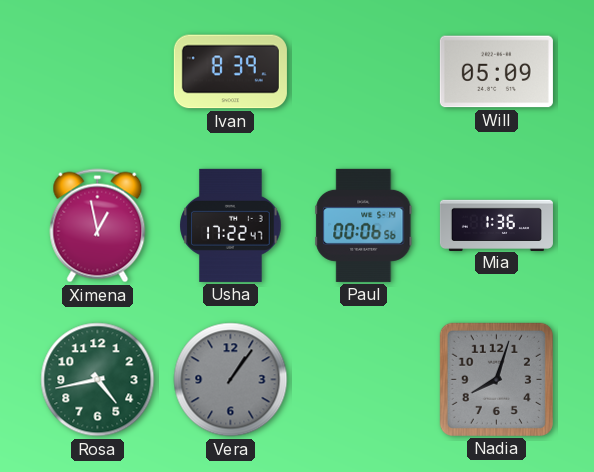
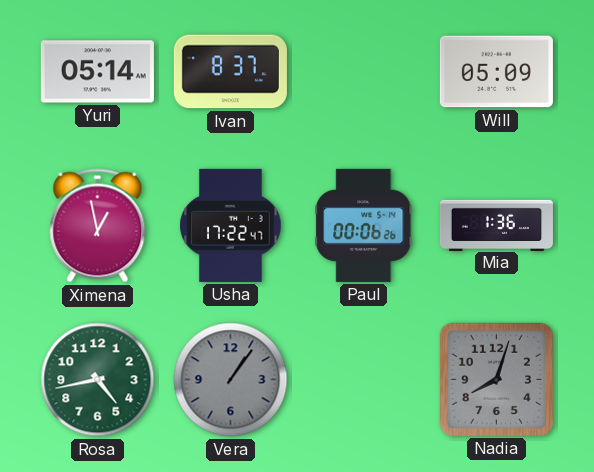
Yuri: none -> 05:14 (97, 72)
Ivan: 8:39 -> 8:37 (230, 72)
Paul: 00:06:56 -> 00:06:26 (364, 225)
